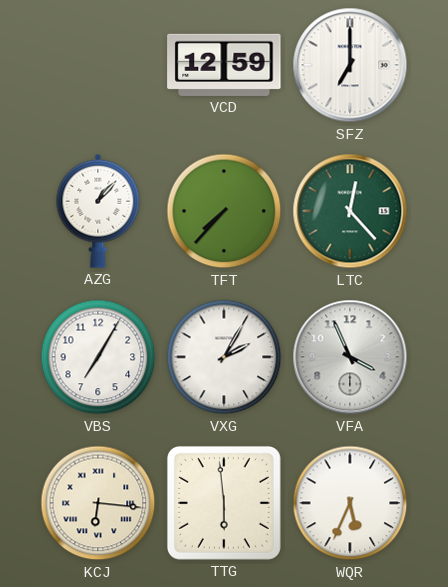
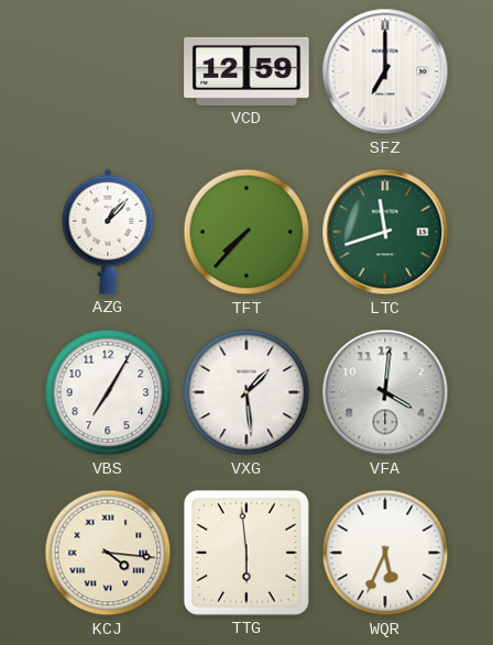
LTC: 12:23 -> 11:42 (385, 232)
VXG: 2:05 -> 1:29 (246, 392)
VFA: 3:56 -> 4:01 (385, 392)
KCJ: 6:16 -> 4:16 (108, 553)
